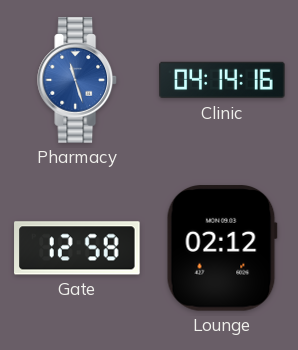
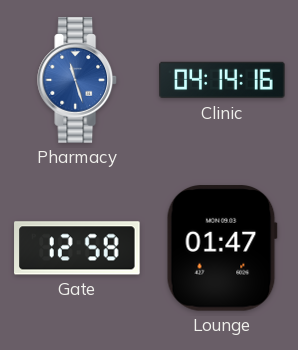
Lounge: 02:12 -> 01:47 (222, 248)
